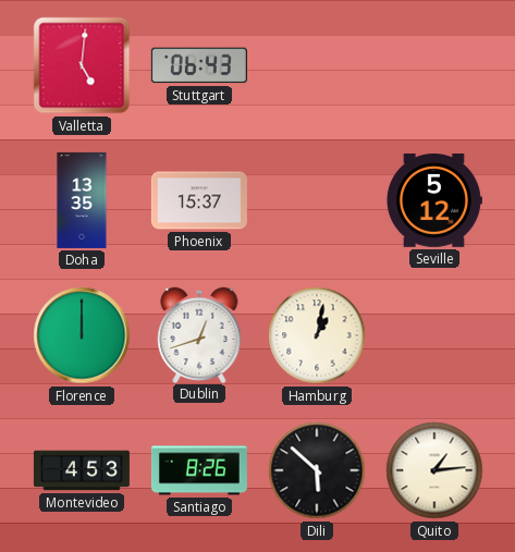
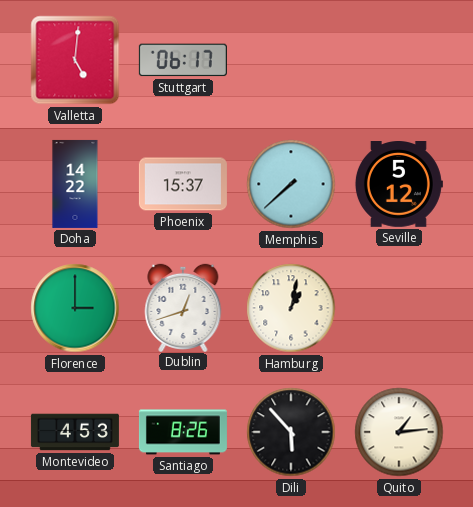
Stuttgart: 06:43 -> 06:17 (183, 60)
Doha: 13:35 -> 14:22 (75, 184)
Memphis: none -> 7:38 (291, 184)
Florence: 12:00 -> 3:00 (75, 308)
Dili: 5:52 -> 5:53 (291, 432)
